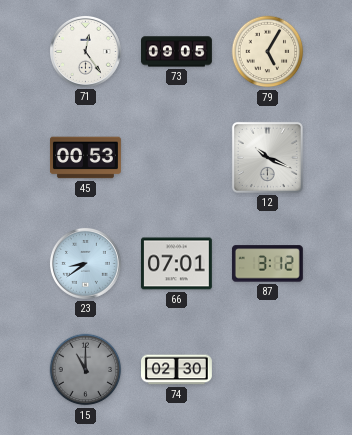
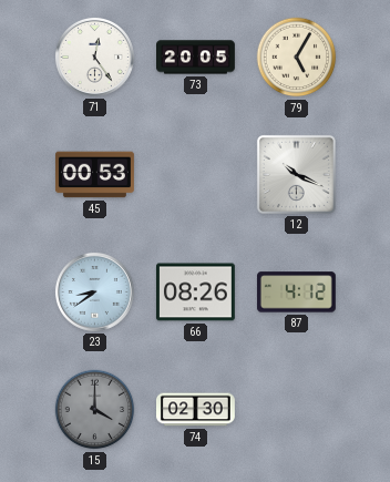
73: 09:05 -> 20:05 (196, 58)
66: 07:01 -> 08:26 (195, 293)
87: 3:12 -> 4:12 (296, 293)
15: 11:00 -> 4:00 (95, 410)
